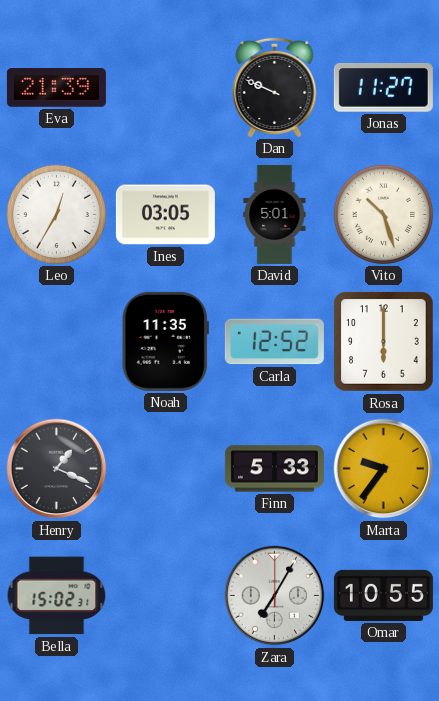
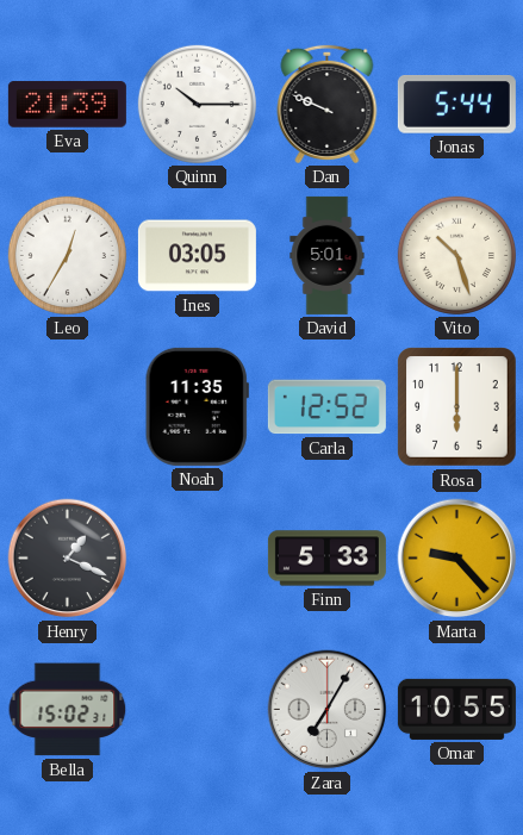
Quinn: none -> 10:15 (197, 104)
Jonas: 11:27 -> 5:44 (456, 105)
Marta: 9:36 -> 9:23 (457, 559)
